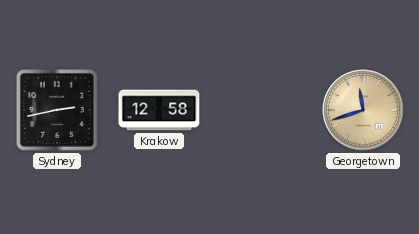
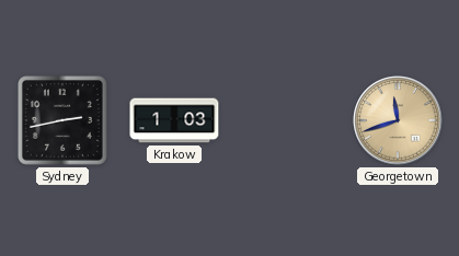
Krakow: 12:58 -> 1:03 (174, 120)
